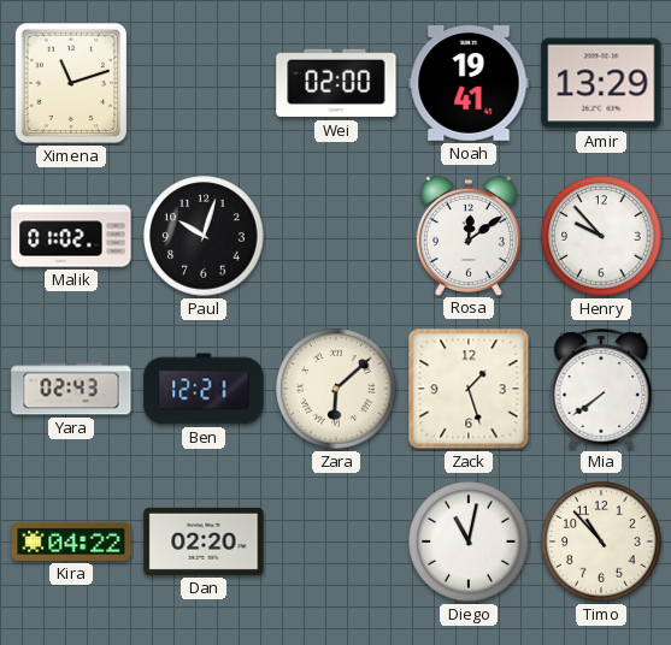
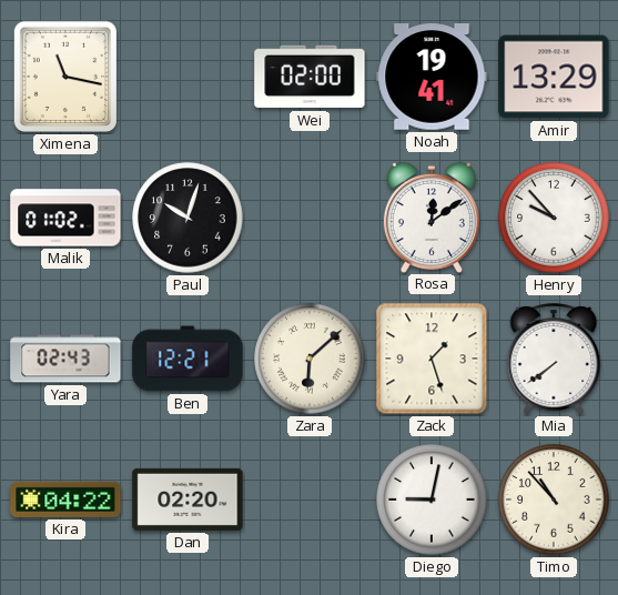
Ximena: 11:12 -> 11:17 (65, 77)
Diego: 11:02 -> 9:02 (432, 500)
